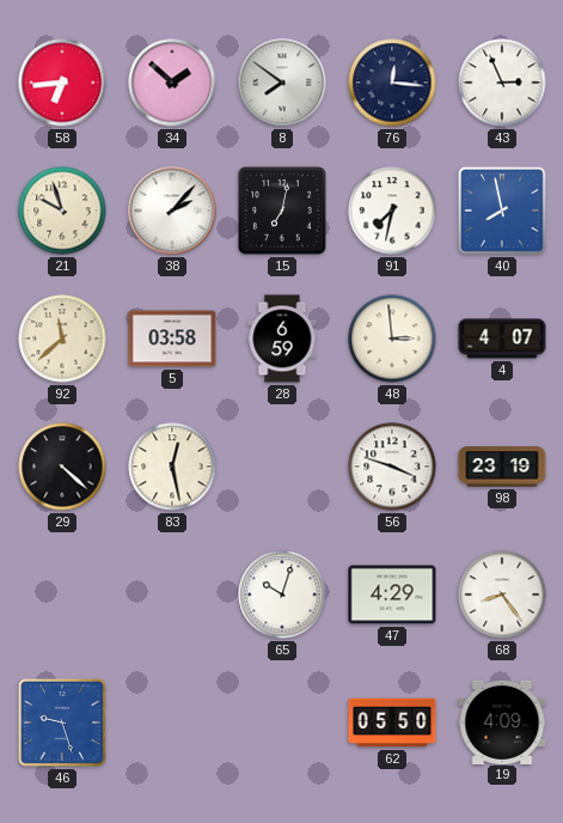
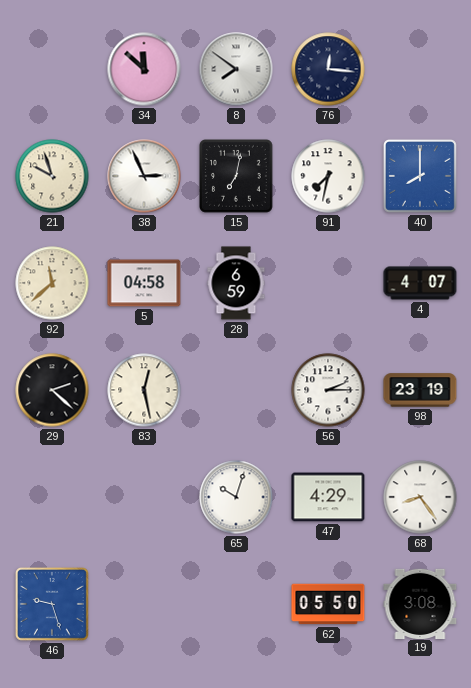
58: 6:44 -> none (62, 83)
34: 1:52 -> 11:52 (144, 69)
43: 2:56 -> none (502, 83)
38: 2:07 -> 2:56 (144, 176)
40: 7:58 -> 8:00 (420, 176)
5: 03:58 -> 04:58 (144, 283)
48: 2:59 -> none (392, 339)
29: 4:22 -> 2:22 (52, 390)
56: 3:48 -> 2:15 (328, 390)
19: 4:09 -> 3:08 (420, 603)
